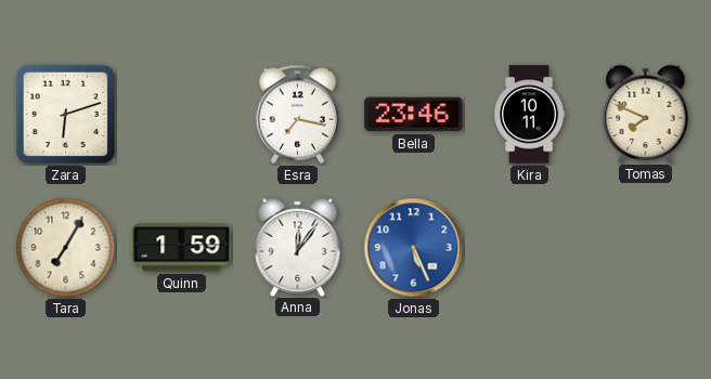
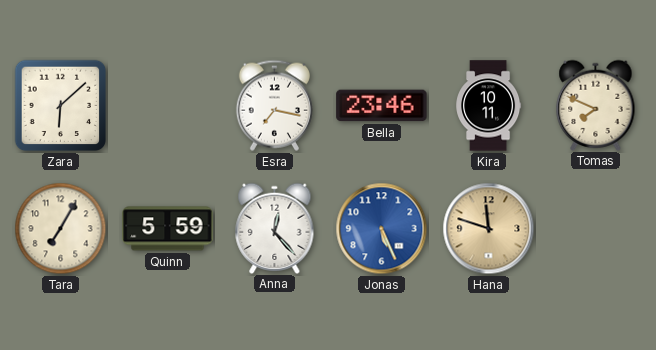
Zara: 6:12 -> 6:08 (61, 106)
Quinn: 1:59 -> 5:59 (168, 229)
Anna: 12:06 -> 12:23 (275, 228)
Hana: none -> 11:48 (489, 229)
